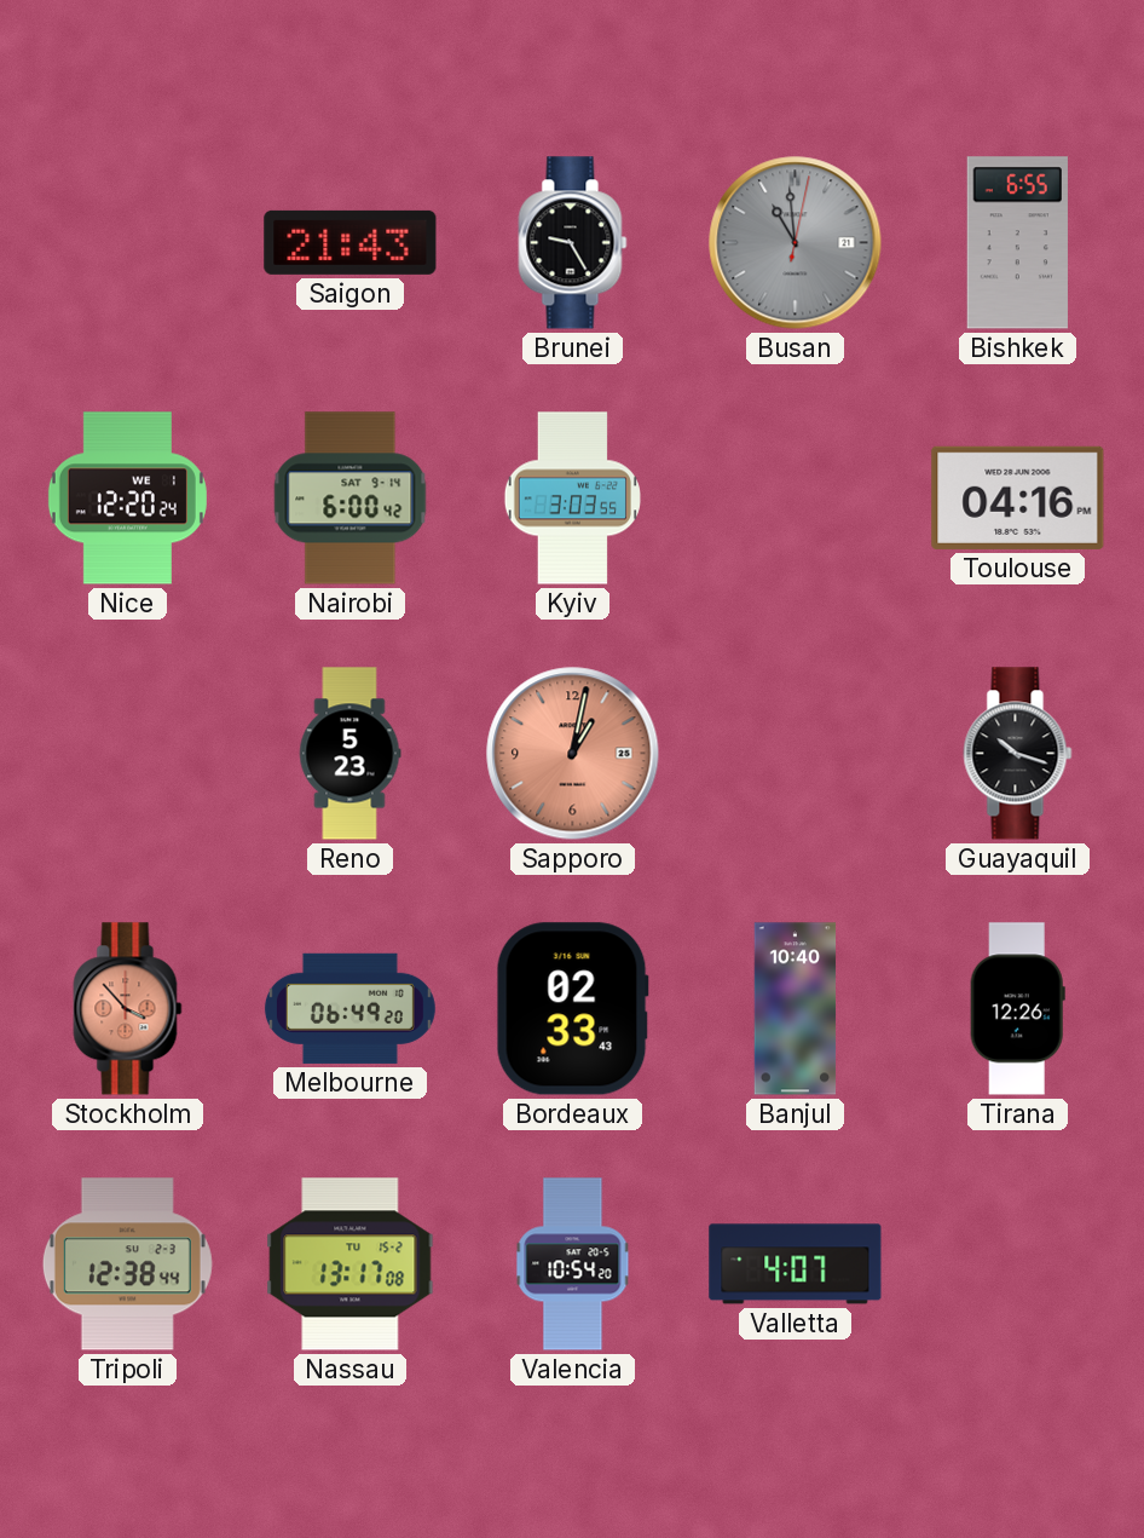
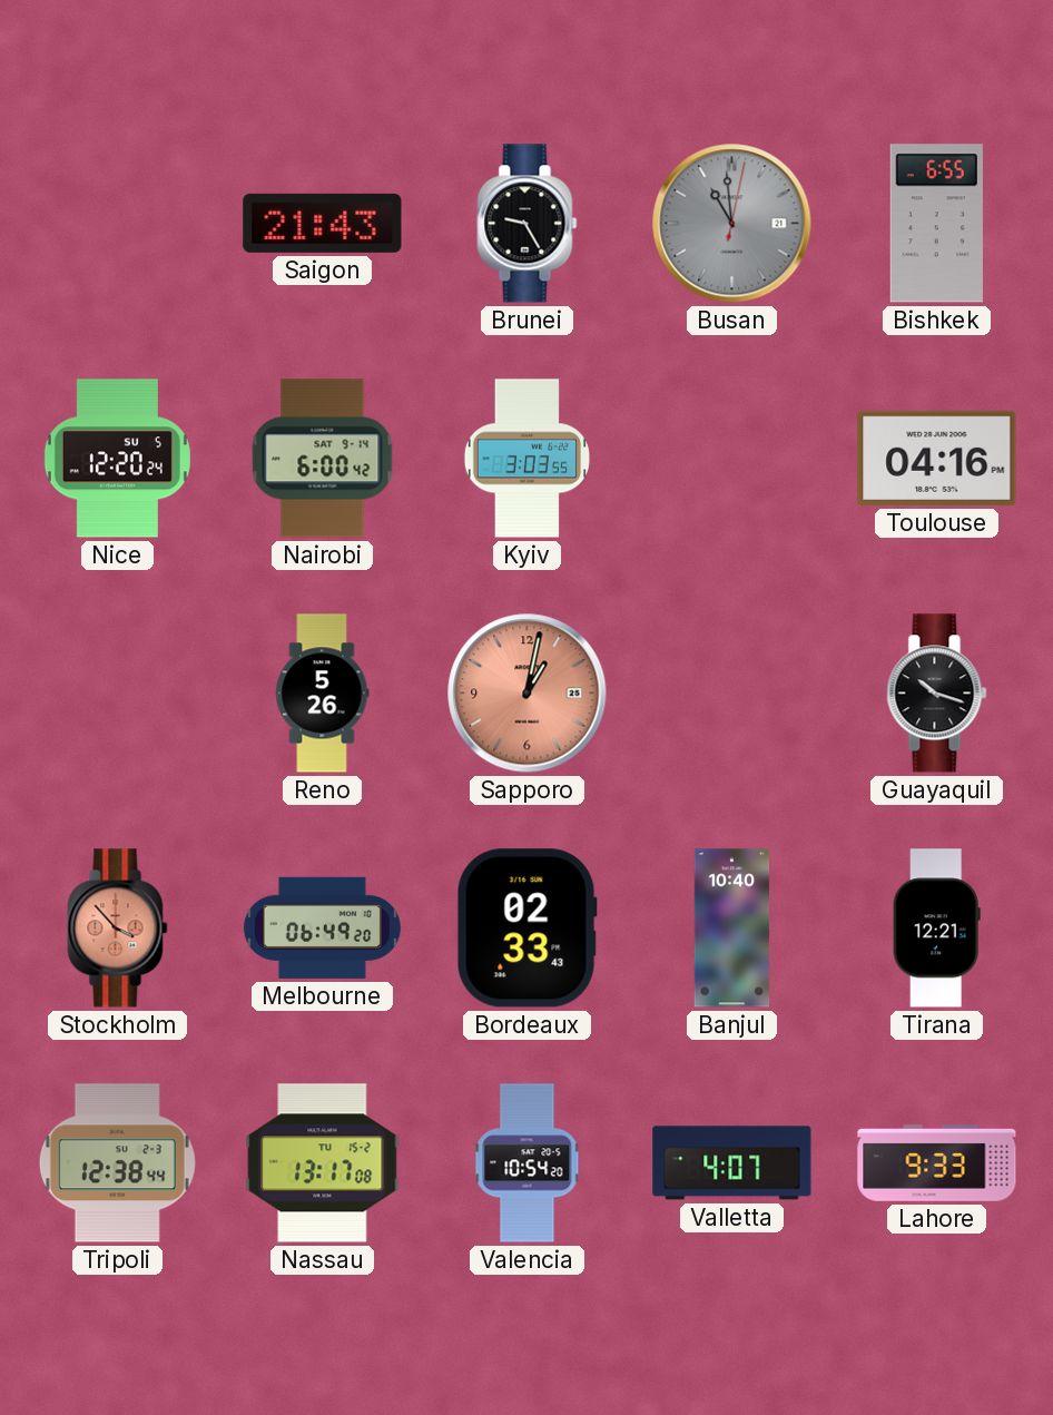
Nice date: WE 1 -> SU 5 (117, 459)
Reno: 5:23 -> 5:26 (322, 694)
Tirana: 12:26 -> 12:21 (936, 928)
Lahore: none -> 9:33 (937, 1163)
